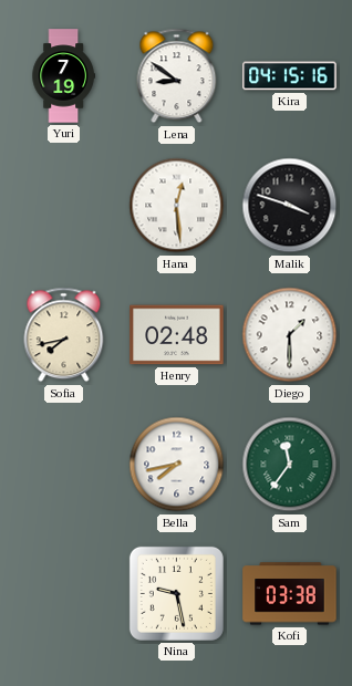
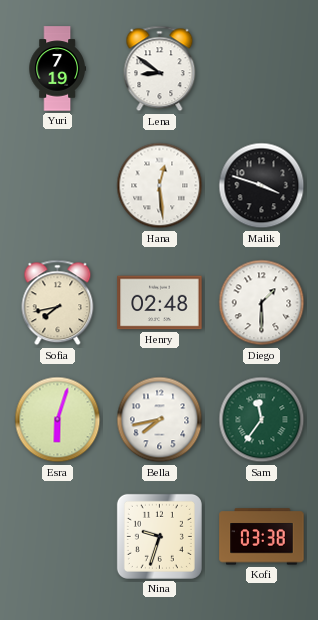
Kira: 04:15 -> none (290, 76)
Esra: none -> 6:03 (58, 420)
Nina: 9:28 -> 9:33 (159, 536)
